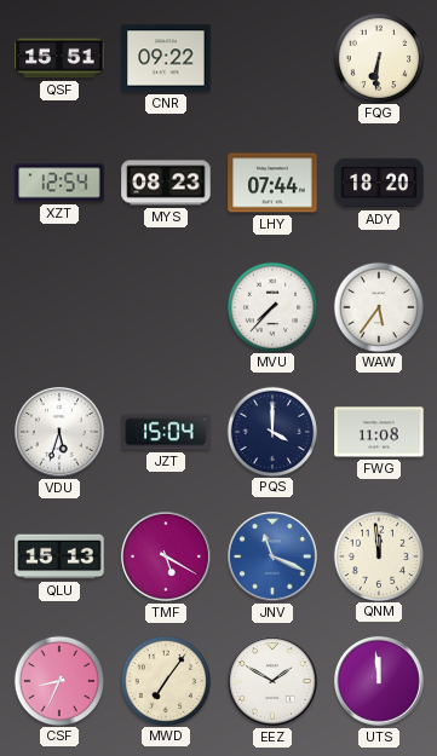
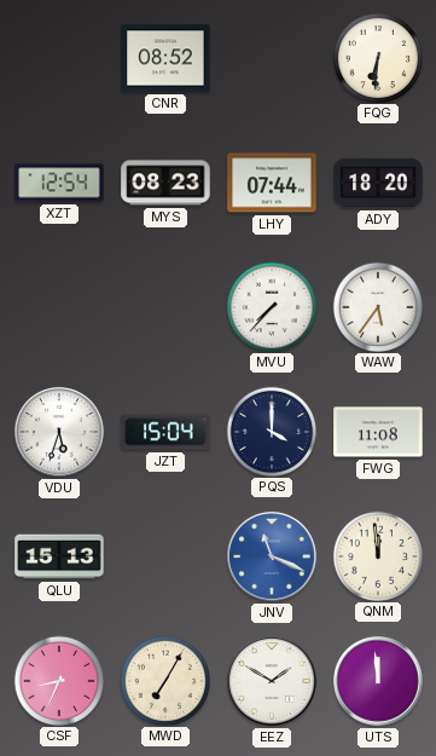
QSF: 15:51 -> none (59, 58)
CNR: 09:22 -> 08:52 (165, 58)
TMF: 5:20 -> none (167, 558)
MWD: 7:06 -> 7:05 (164, 680)
